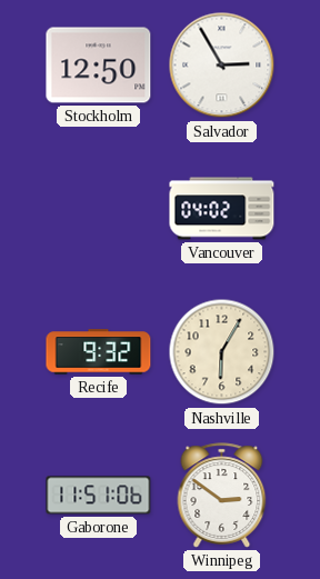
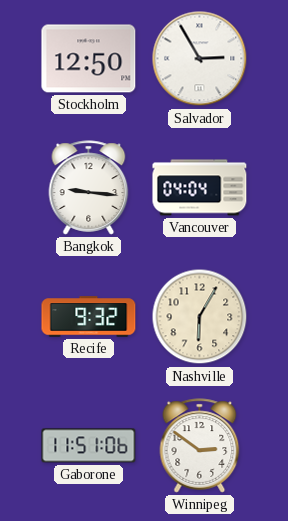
Bangkok: none -> 9:16 (89, 188)
Vancouver: 04:02 -> 04:04 (200, 188)
